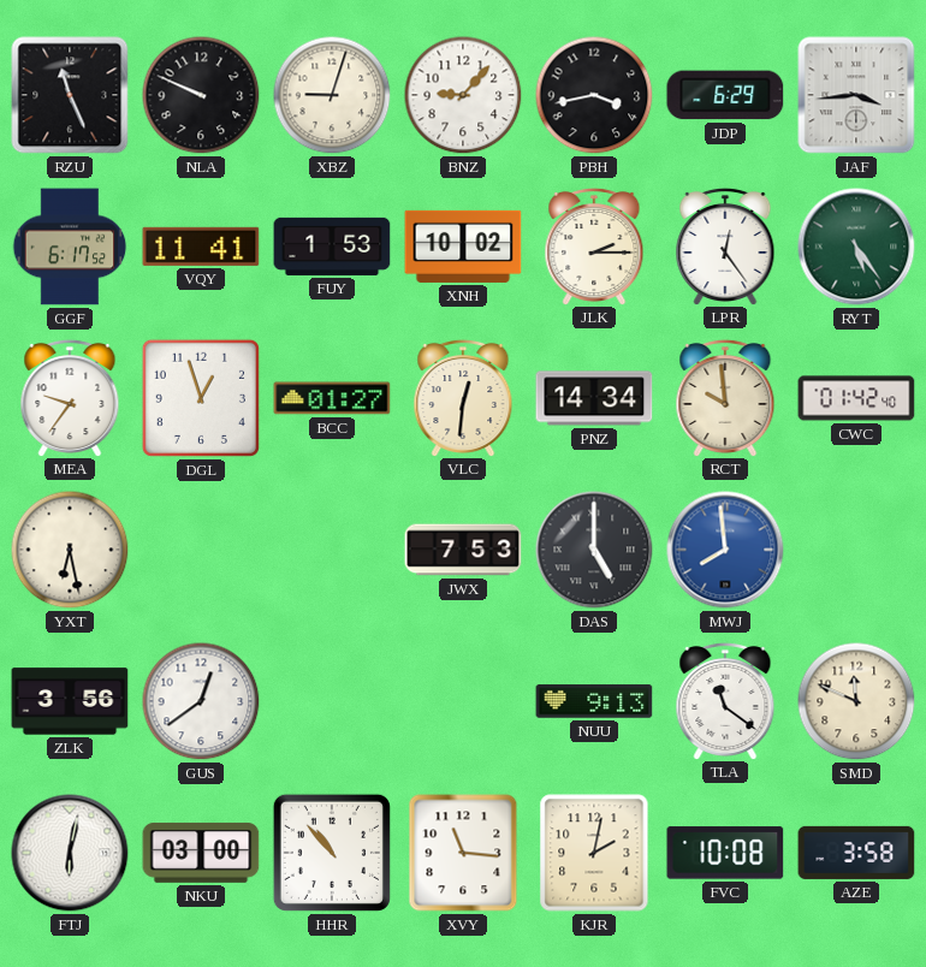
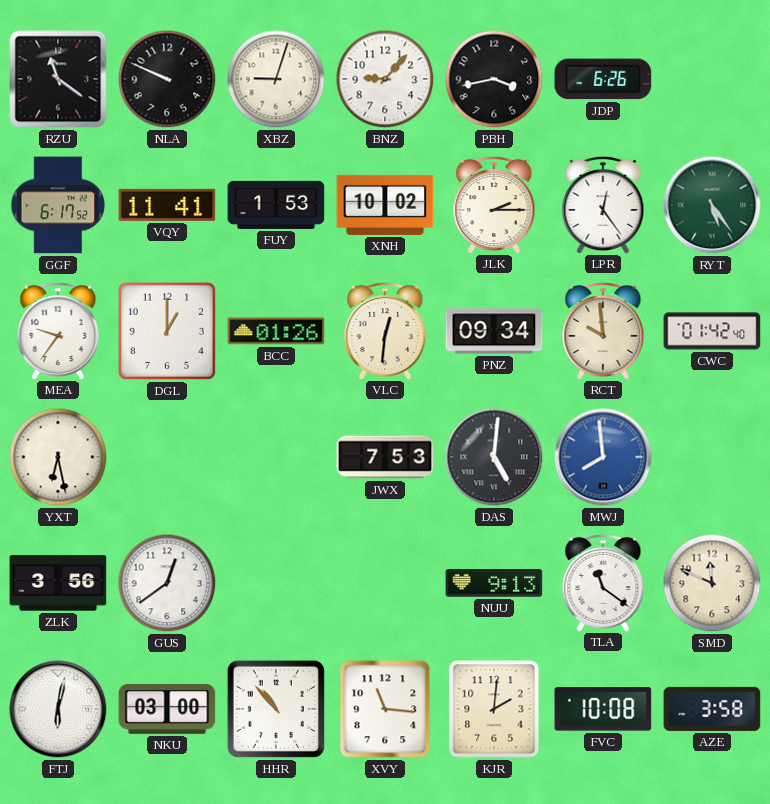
RZU: 11:26 -> 11:21 (58, 79)
JDP: 6:29 -> 6:26 (603, 79)
JAF: 3:44 -> none (856, 95)
DGL: 12:57 -> 1:00 (167, 331)
BCC: 01:27 -> 01:26 (276, 331)
PNZ: 14:34 -> 09:34 (494, 331)
DAS: 5:00 -> 5:01 (494, 457)
KJR: 2:02 -> 2:01 (494, 709)
